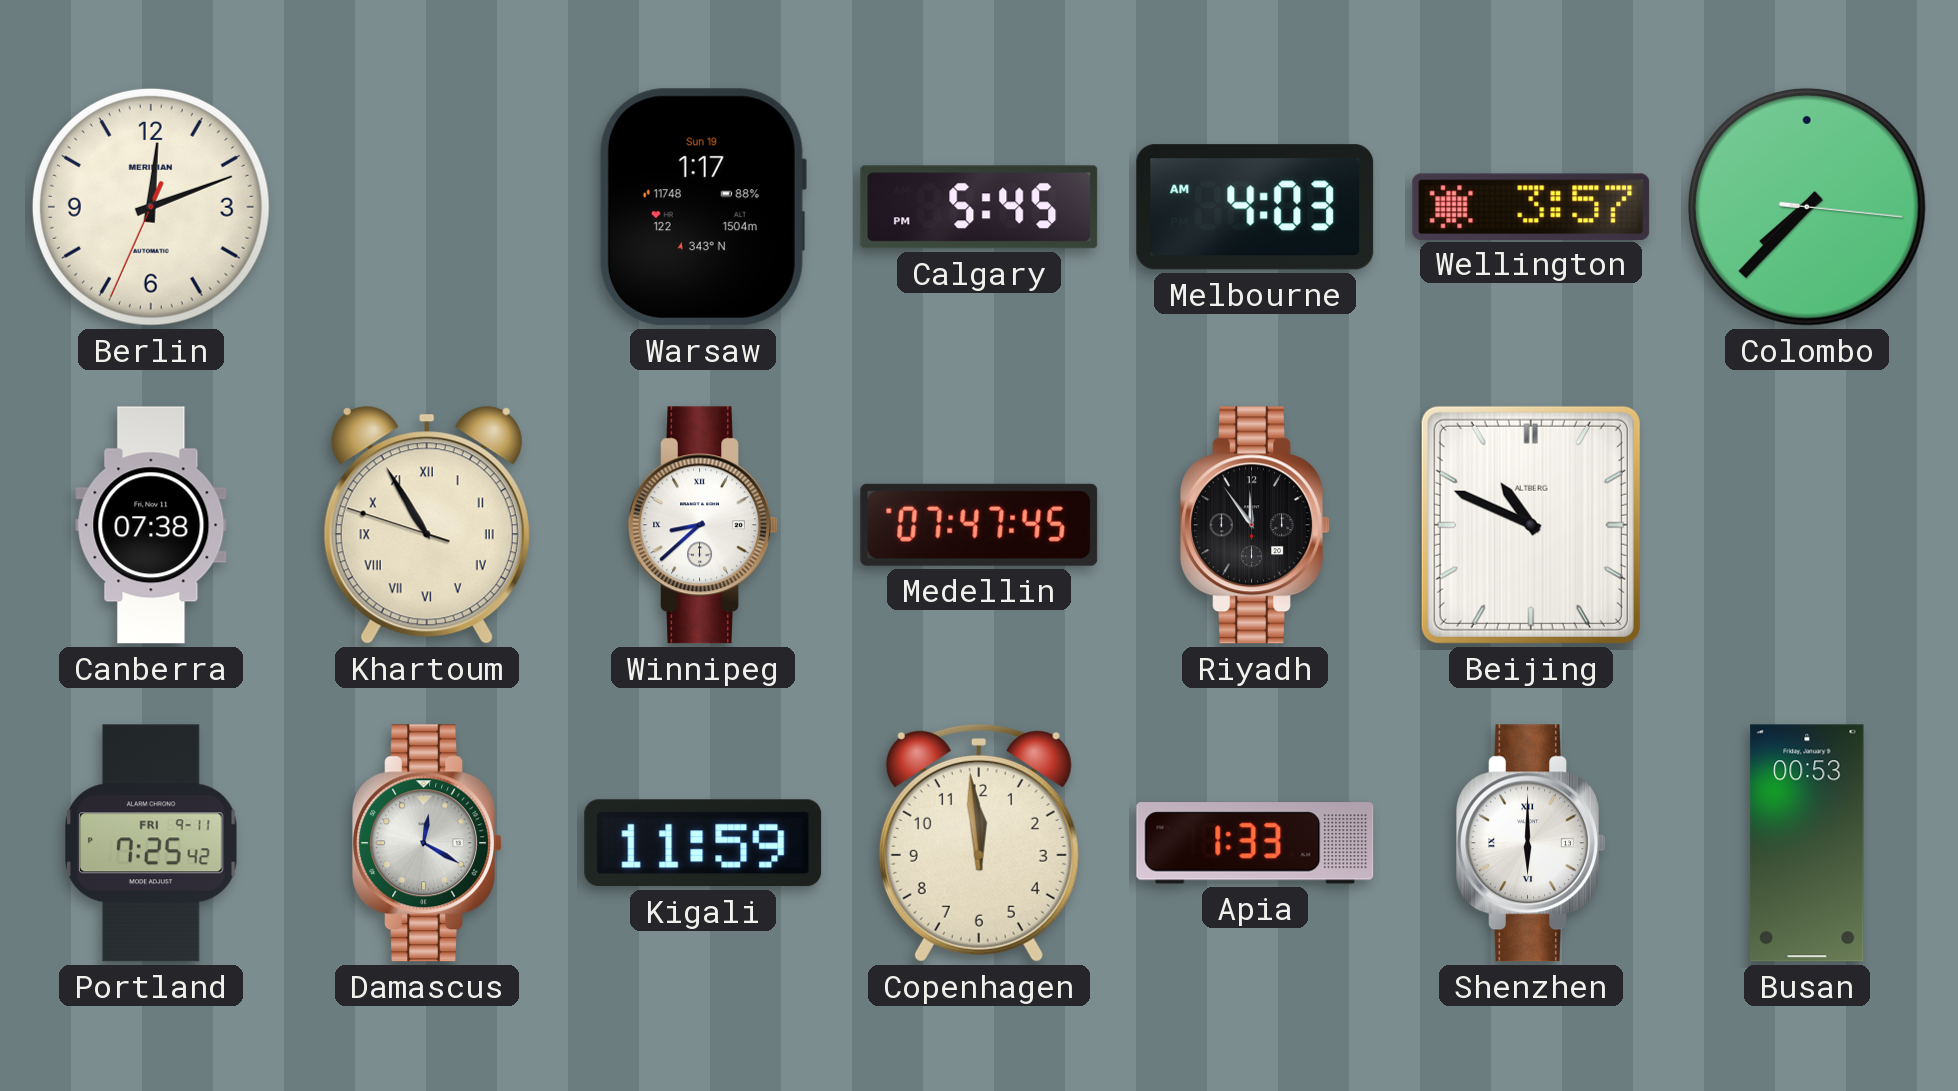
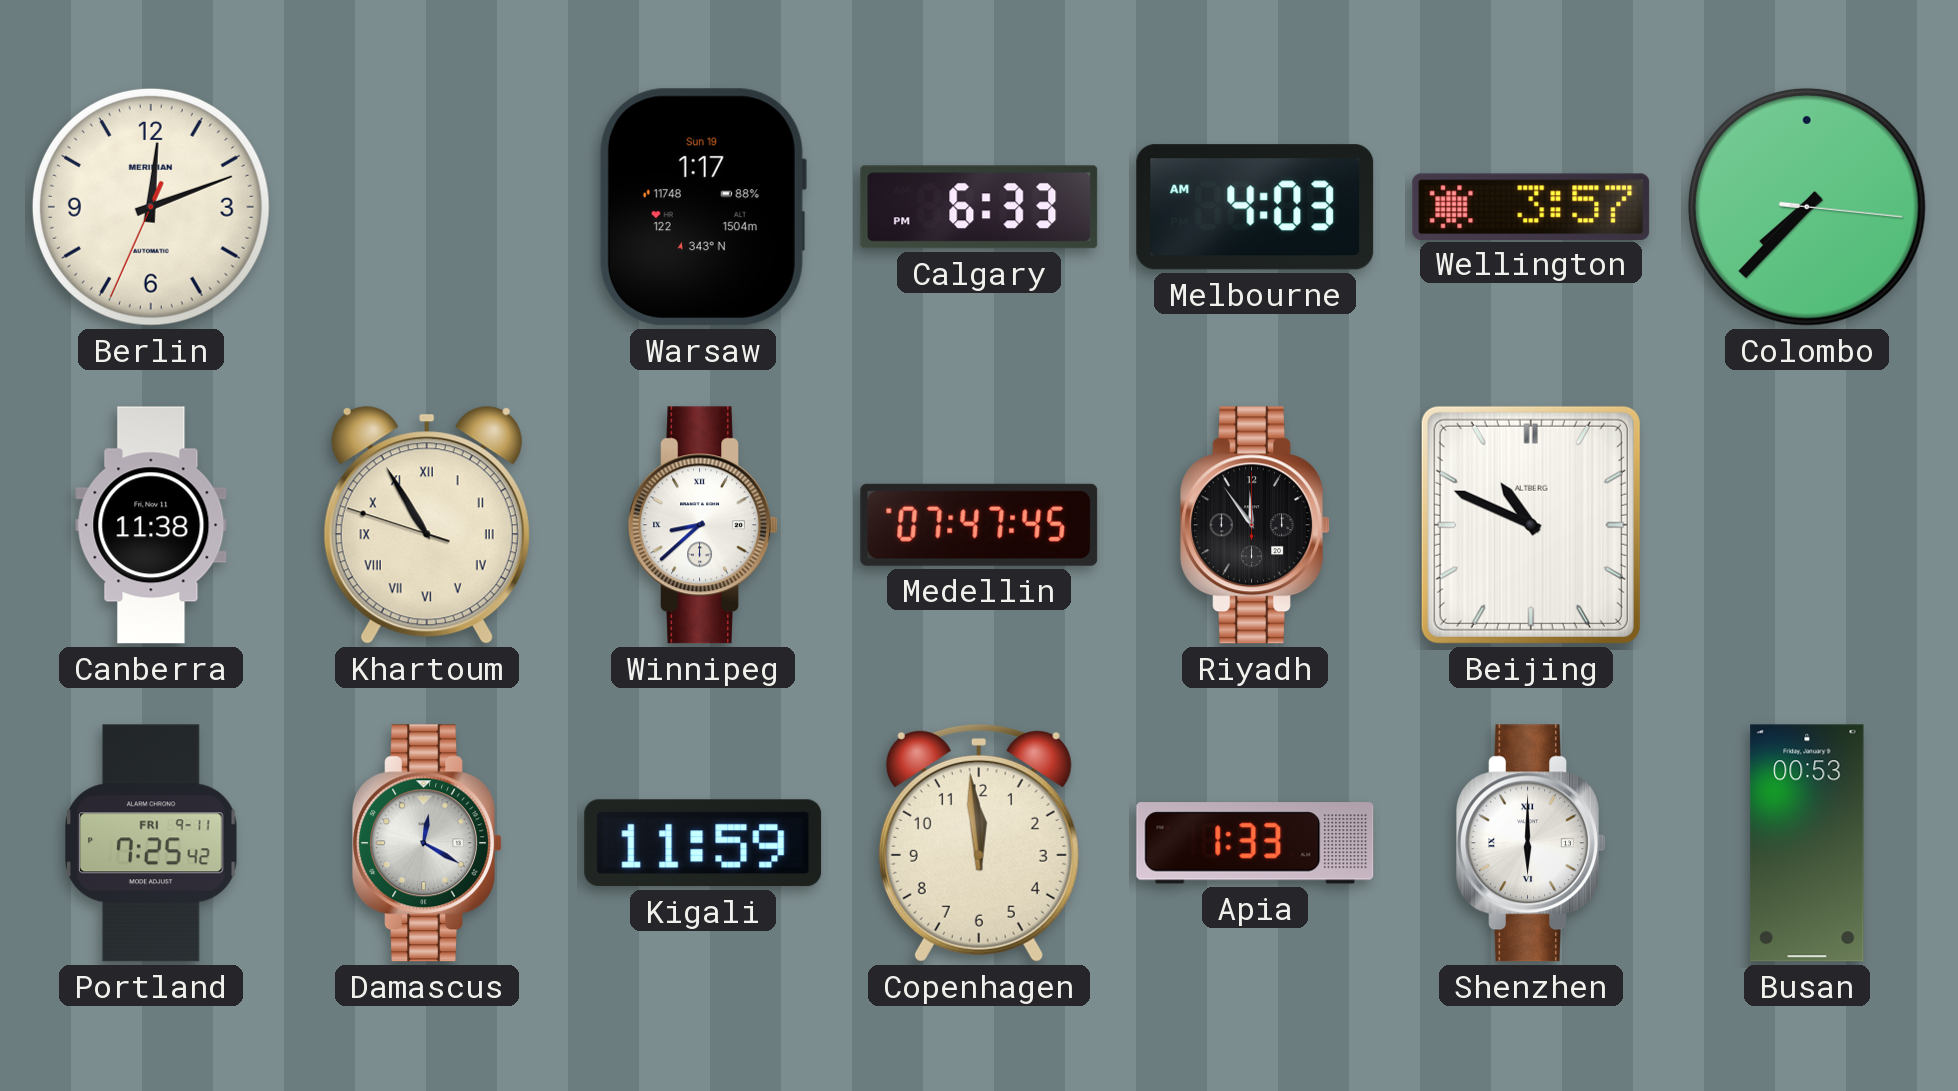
Calgary: 5:45 -> 6:33 (979, 207)
Canberra: 07:38 -> 11:38 (151, 525)
